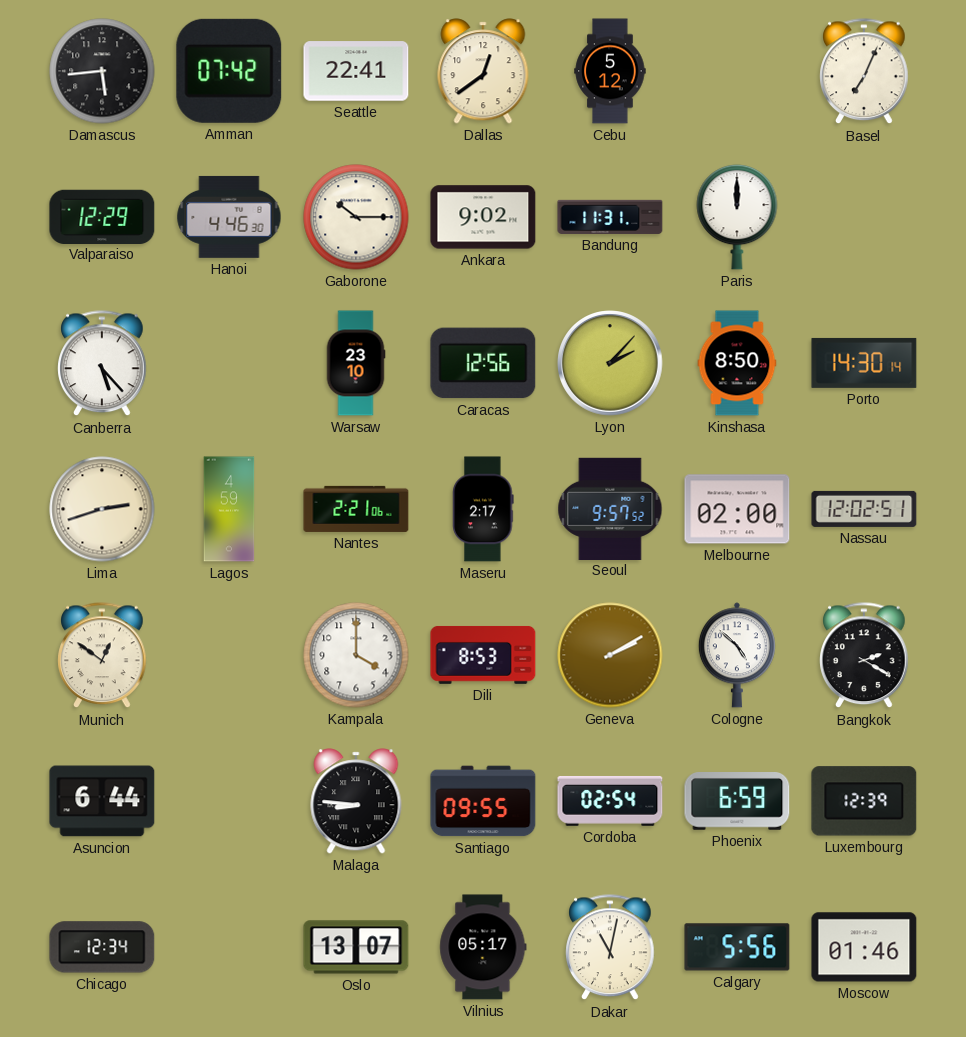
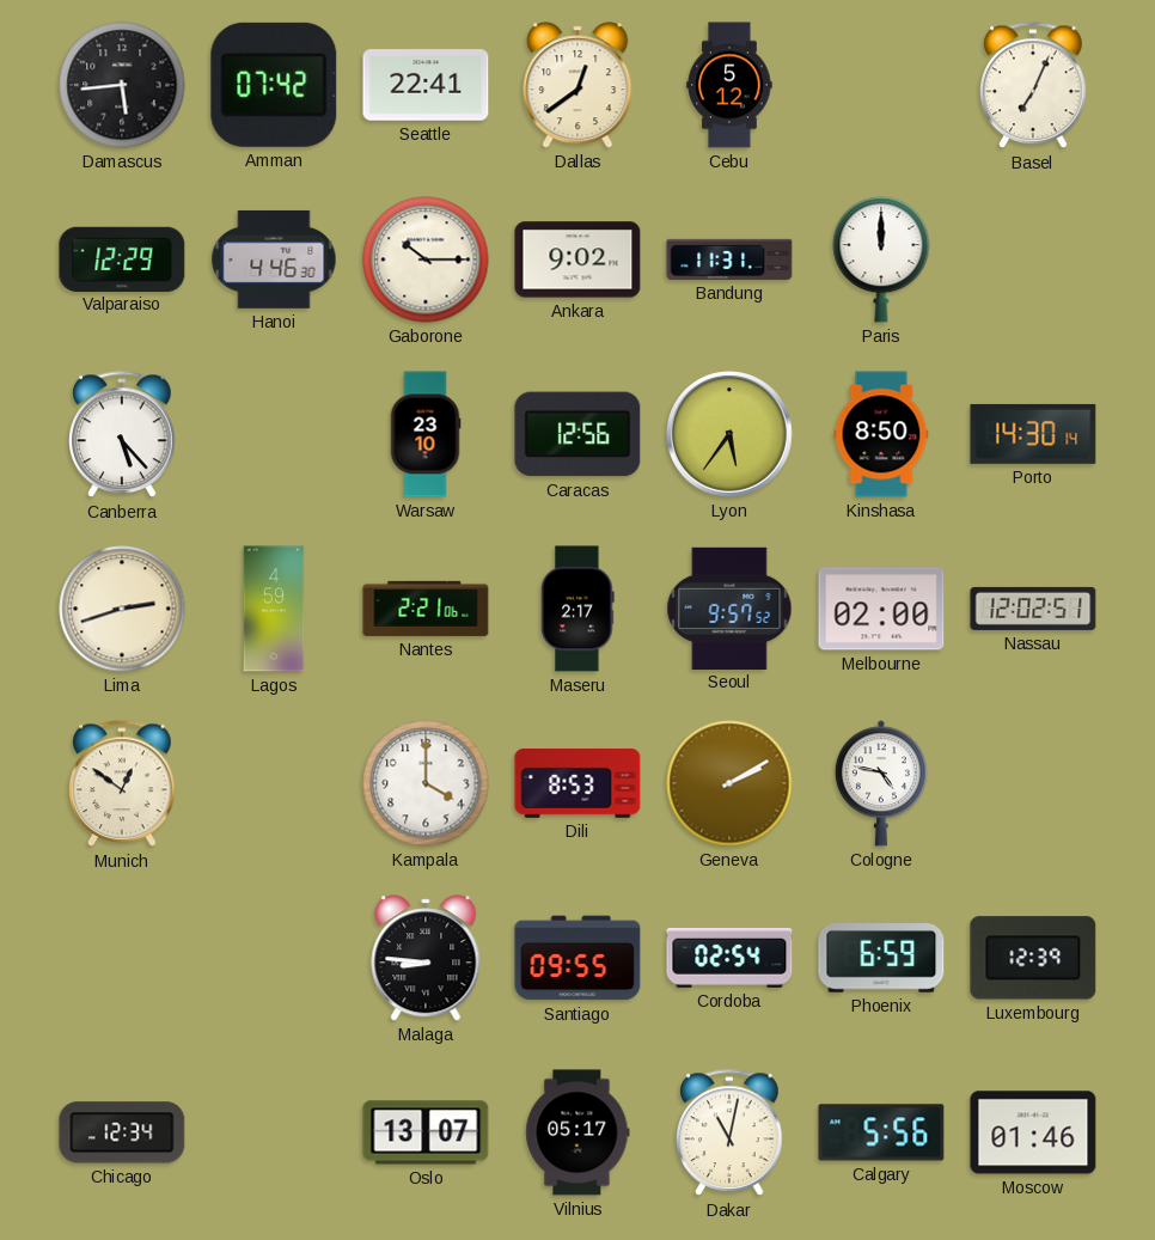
Lyon: 2:07 -> 5:36 (729, 434)
Cologne: 4:52 -> 4:47 (881, 783)
Bangkok: 2:20 -> none (864, 656)
Asuncion: 6:44 -> none (102, 801)
